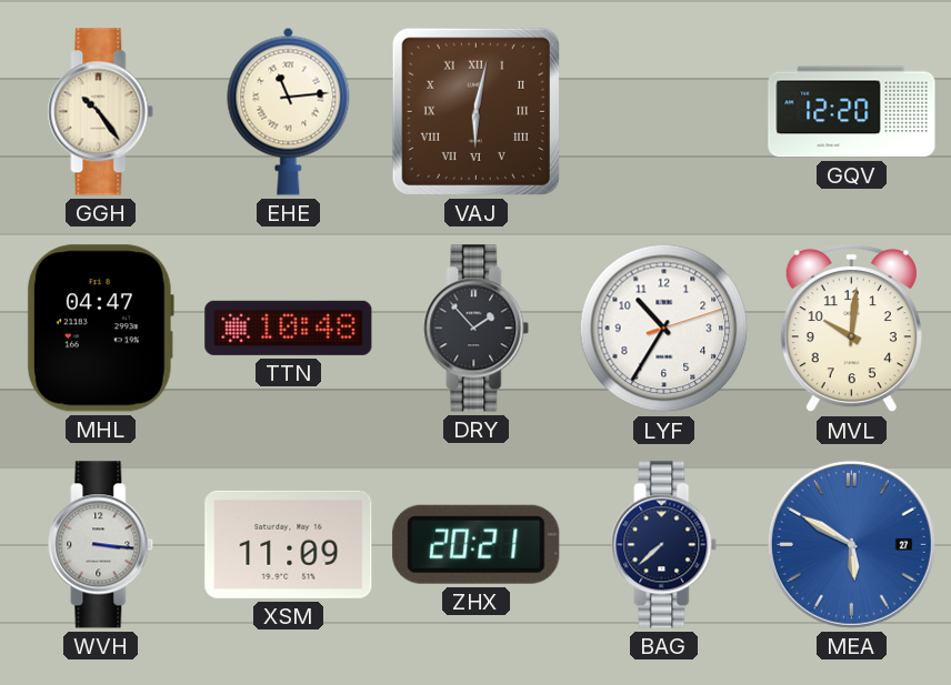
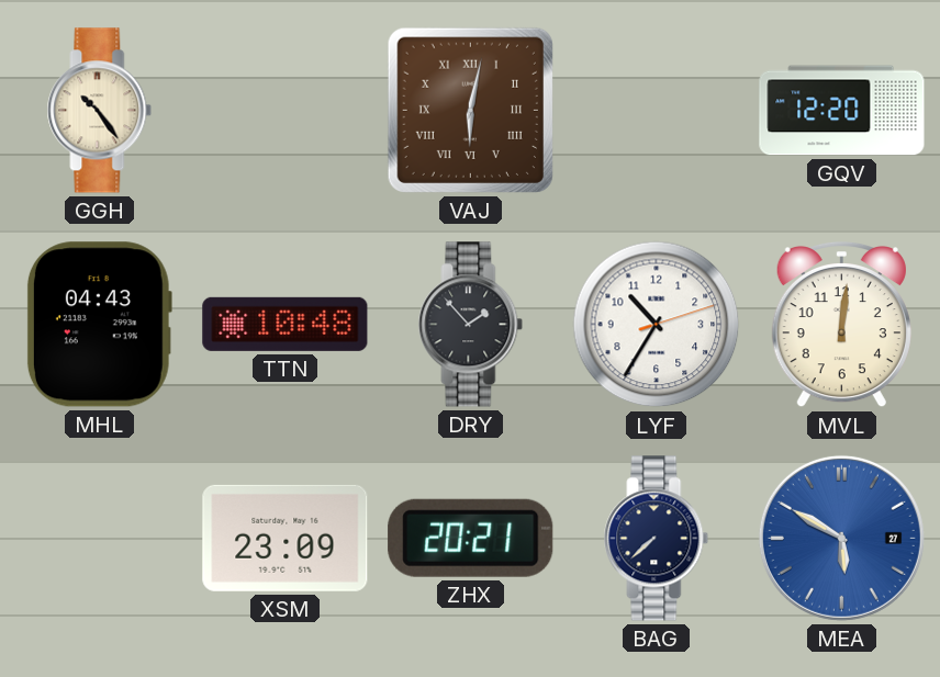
EHE: 11:14 -> none (289, 111)
MHL: 04:47 -> 04:43 (99, 325)
MVL: 10:01 -> 12:01 (841, 325)
WVH: 3:16 -> none (101, 545)
XSM: 11:09 -> 23:09 (286, 538)
